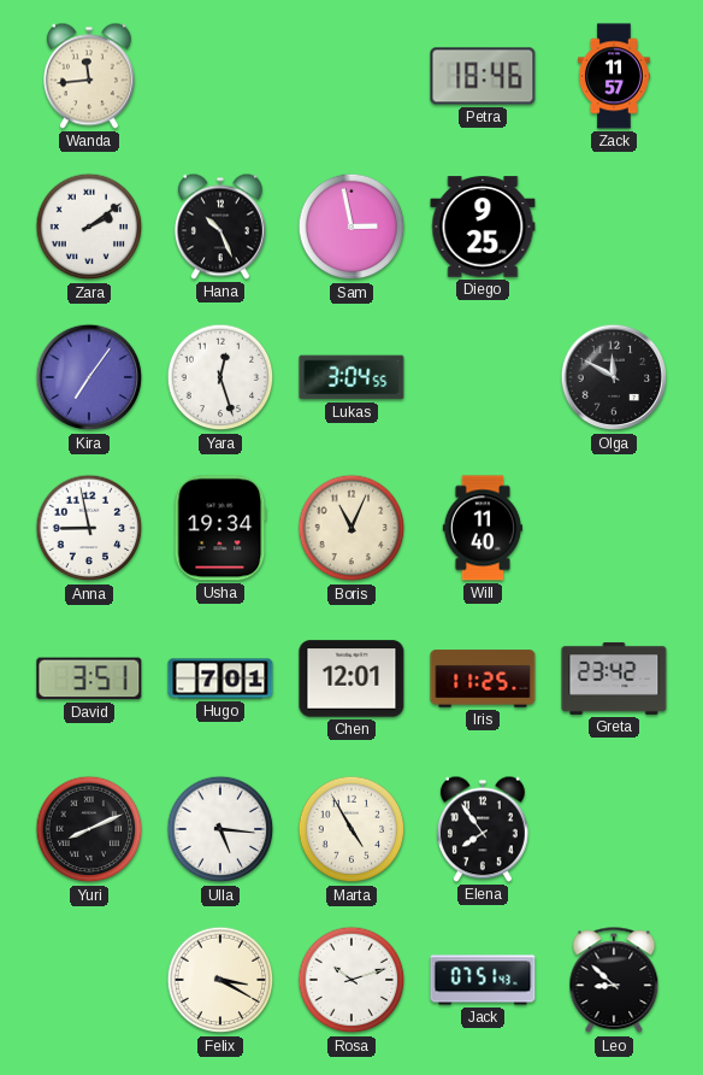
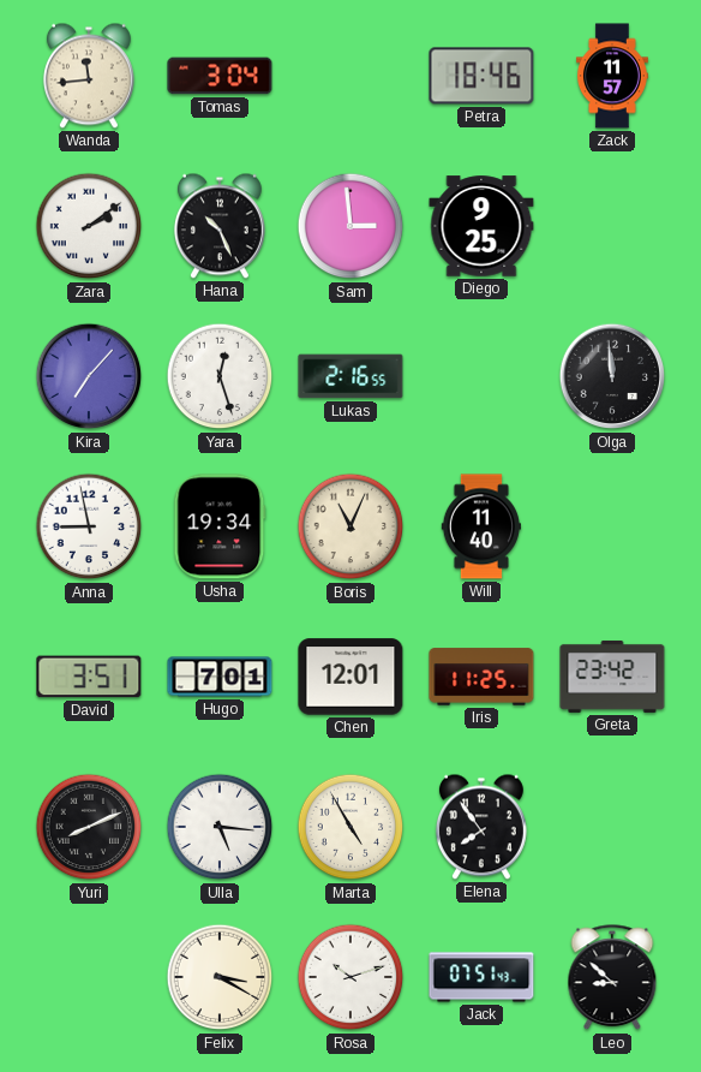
Tomas: none -> 3:04 (220, 76)
Sam: 2:58 -> 2:59 (350, 226)
Kira: 7:06 -> 7:07 (89, 376)
Lukas: 3:04 -> 2:16 (350, 376)
Olga: 11:50 -> 11:59 (612, 376)
